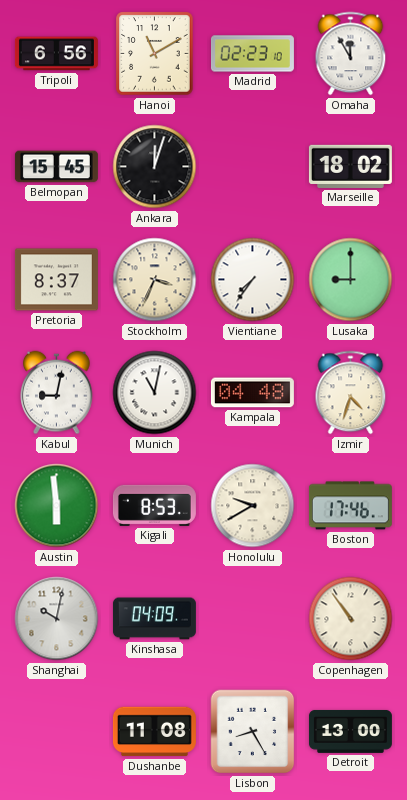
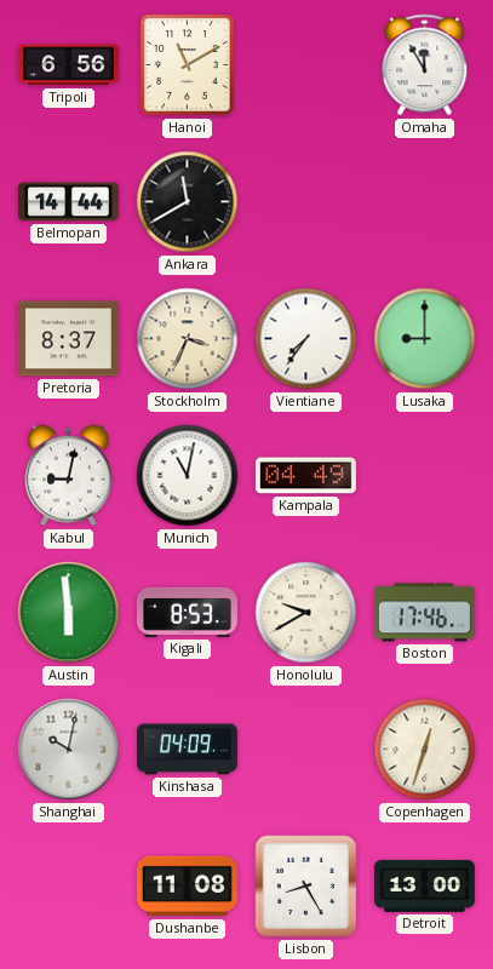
Madrid: 02:23 -> none (252, 54)
Belmopan: 15:45 -> 14:44 (68, 202)
Ankara: 12:03 -> 11:40 (188, 202)
Marseille: 18:02 -> none (350, 166)
Kampala: 04:48 -> 04:49 (305, 476)
Izmir: 4:33 -> none (351, 393)
Copenhagen: 10:54 -> 12:33 (425, 750)
